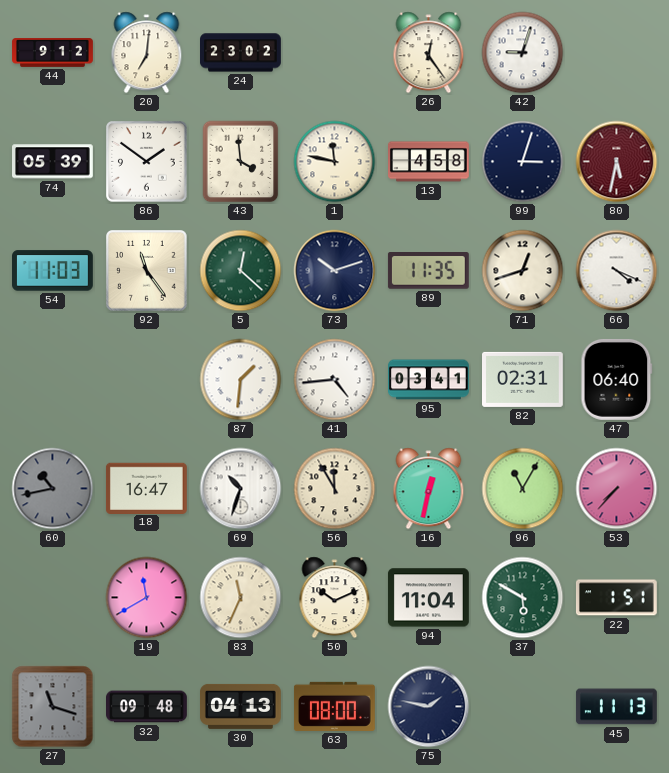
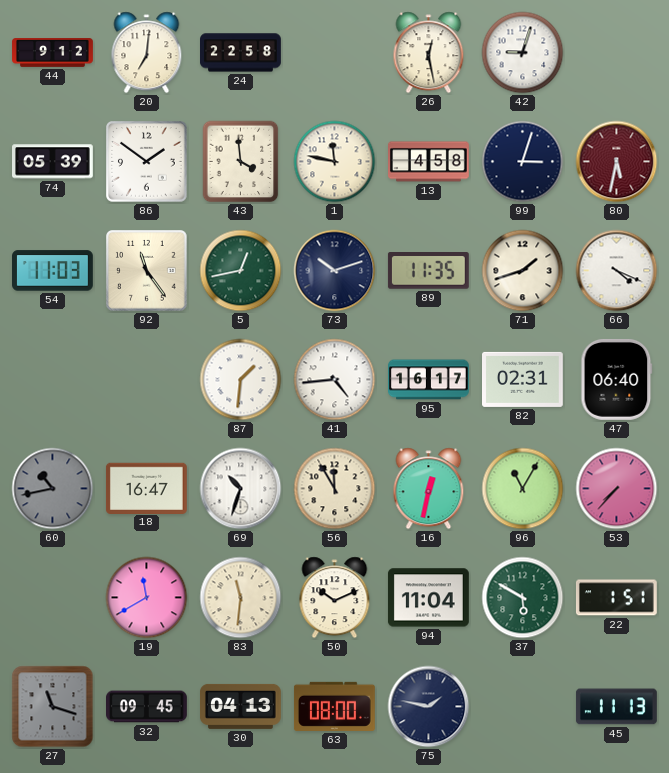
24: 23:02 -> 22:58 (241, 53)
26: 12:24 -> 12:28 (429, 53)
5: 12:22 -> 12:43 (241, 271)
71: 12:42 -> 1:42 (523, 271)
95: 03:41 -> 16:17 (429, 380)
83: 11:34 -> 11:31 (241, 598)
32: 09:48 -> 09:45 (147, 707)
